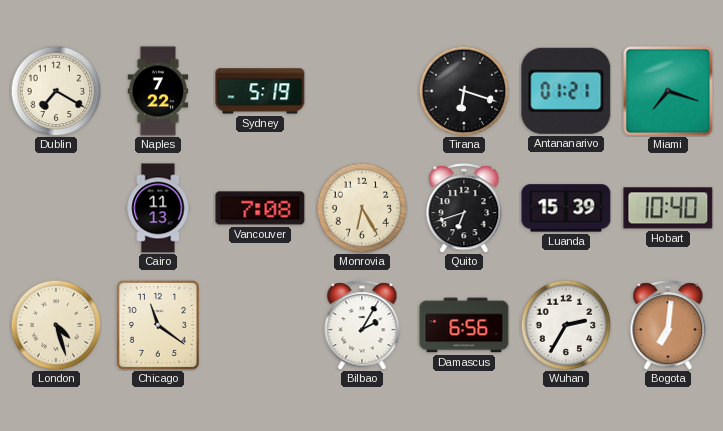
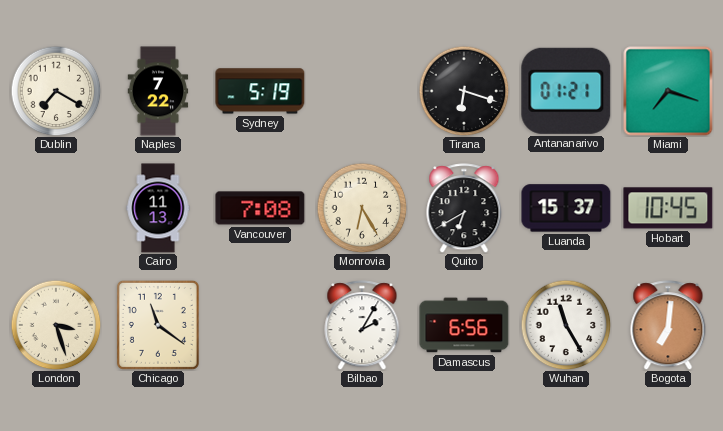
Quito: 6:42 -> 6:40 (464, 208)
Luanda: 15:39 -> 15:37 (566, 208)
Hobart: 10:40 -> 10:45 (668, 208)
London: 4:27 -> 3:27 (56, 325)
Wuhan: 2:35 -> 11:25 (566, 325)
